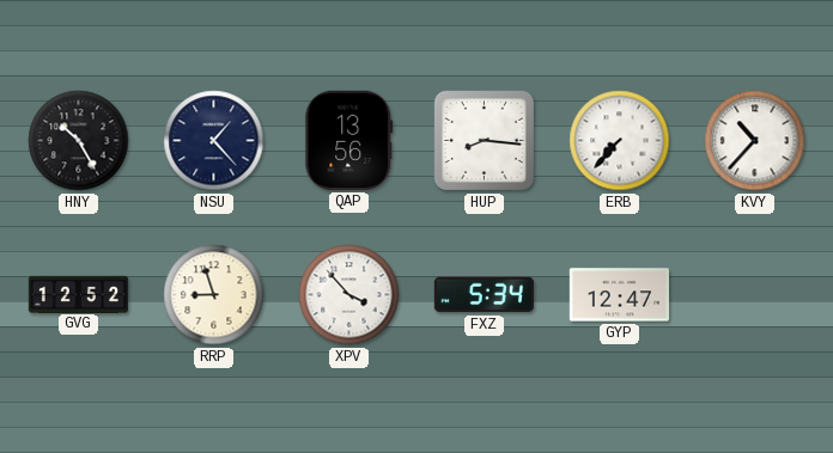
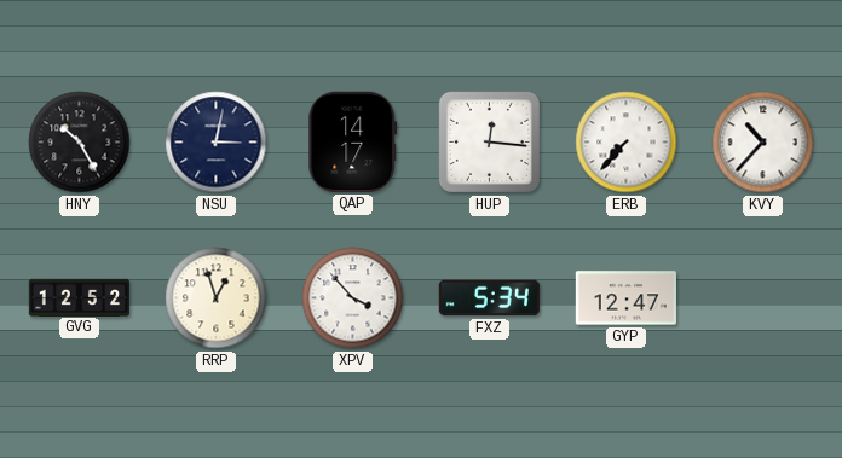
NSU: 1:23 -> 3:02 (217, 143)
QAP: 13:56 -> 14:17 (353, 141)
HUP: 8:16 -> 12:16 (489, 141)
RRP: 8:57 -> 12:57 (217, 298)
